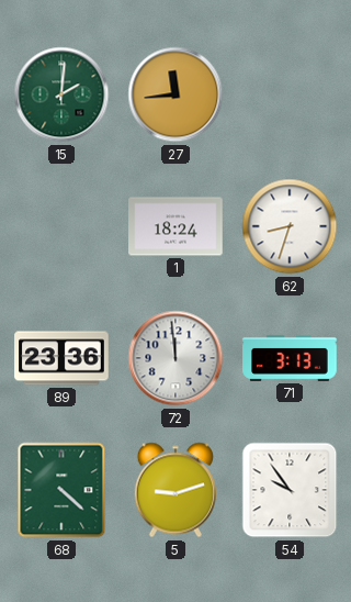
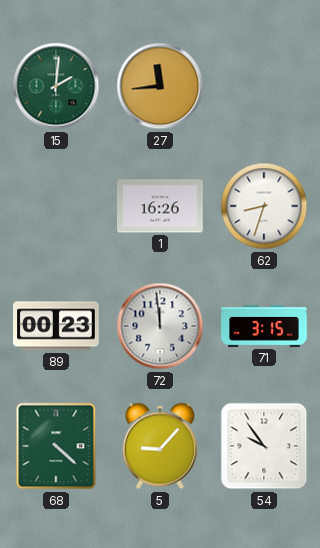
1: 18:24 -> 16:26 (160, 206)
89: 23:36 -> 00:23 (56, 326)
71: 3:13 -> 3:15 (264, 326)
5: 9:12 -> 9:07 (160, 446)
